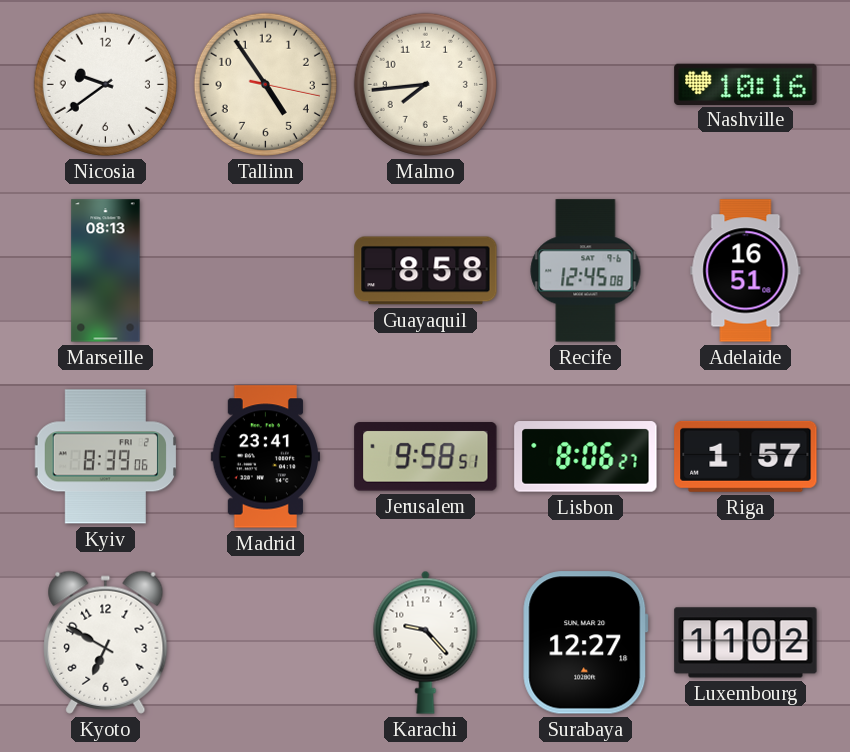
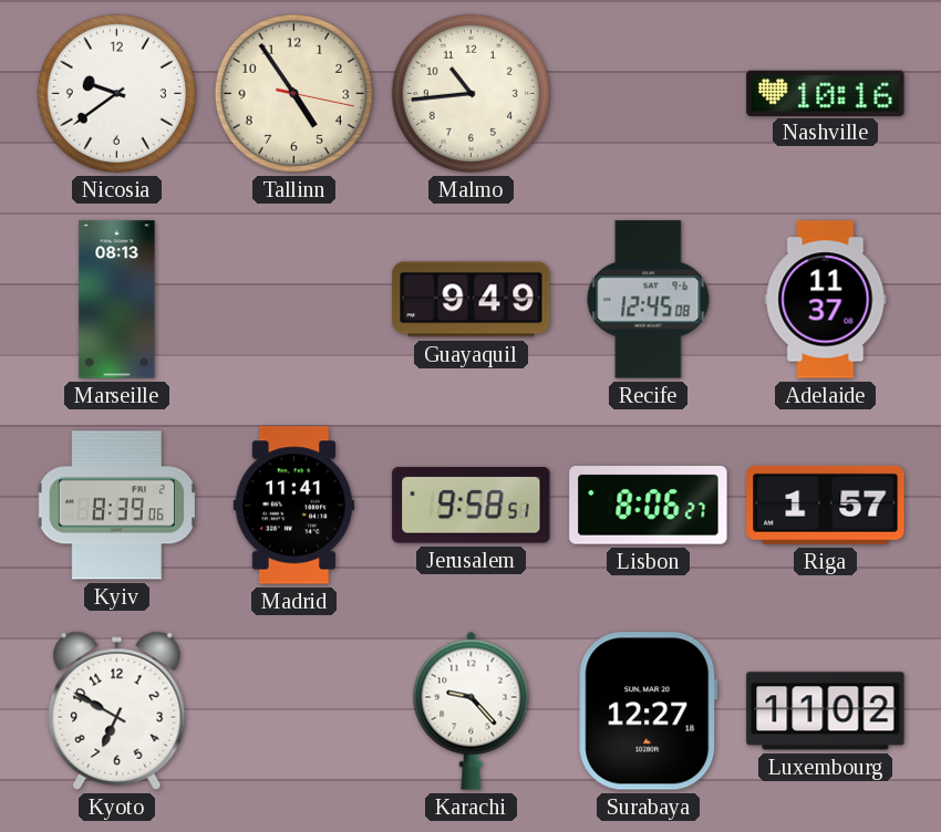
Malmo: 7:44 -> 10:44 (471, 93)
Guayaquil: 8:58 -> 9:49 (472, 300)
Adelaide: 16:51 -> 11:37 (826, 300)
Madrid: 23:41 -> 11:41 (294, 506)
